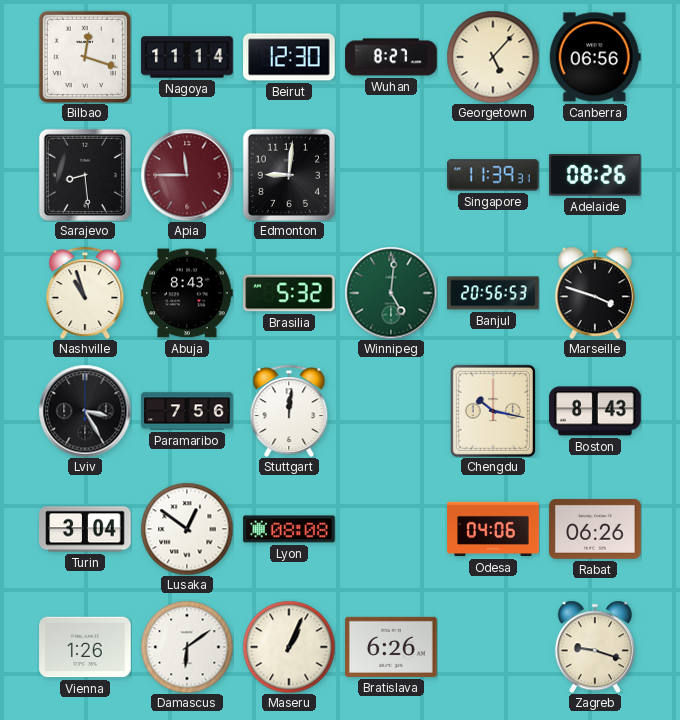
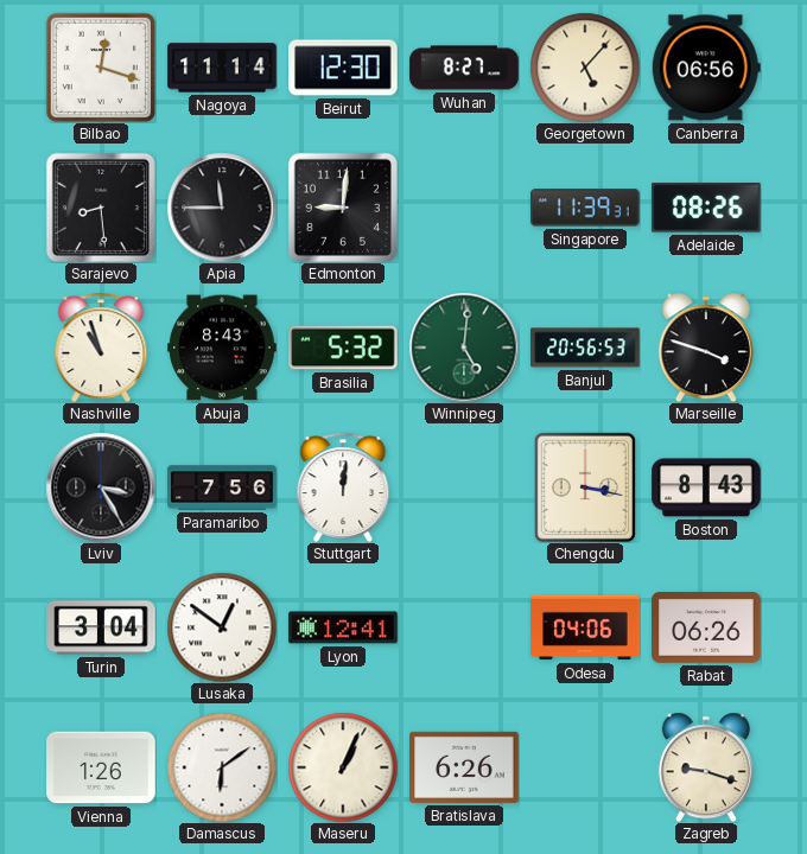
Apia dial: burgundy -> black (222, 208)
Chengdu: 10:17 -> 3:17 (585, 487)
Lyon: 08:08 -> 12:41 (343, 627)
